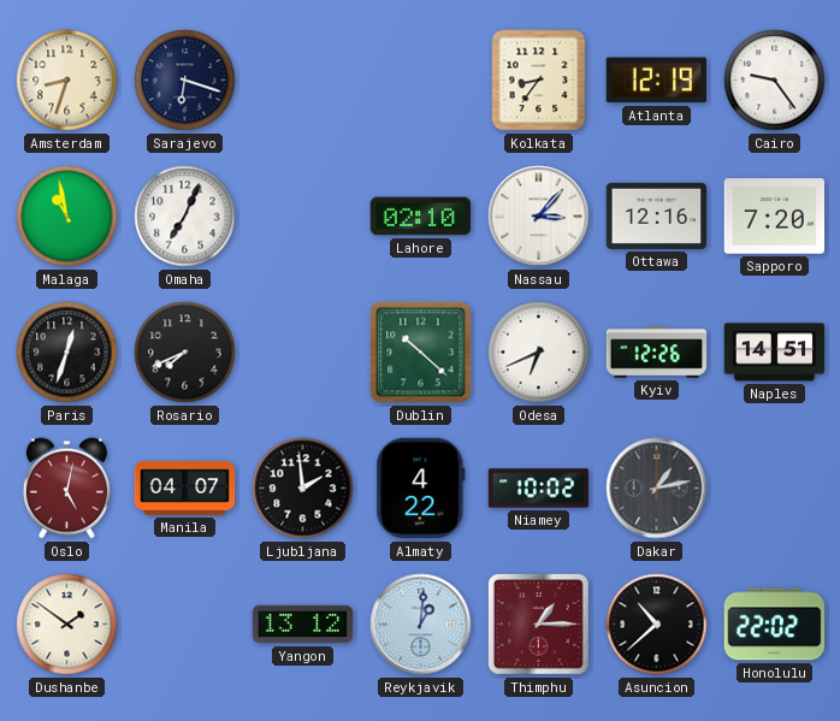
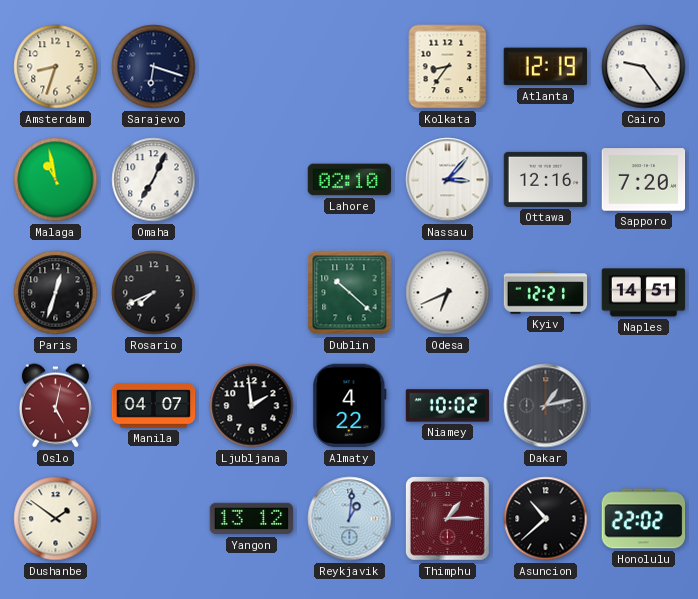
Kyiv: 12:26 -> 12:21 (546, 293)
